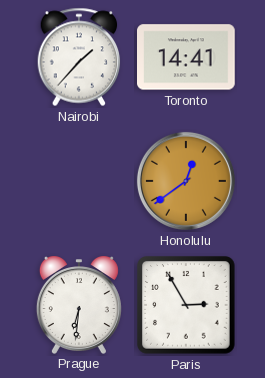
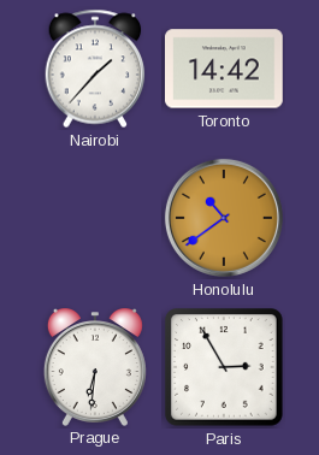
Toronto: 14:41 -> 14:42 (224, 69)
Honolulu: 12:39 -> 10:39 (224, 218)
